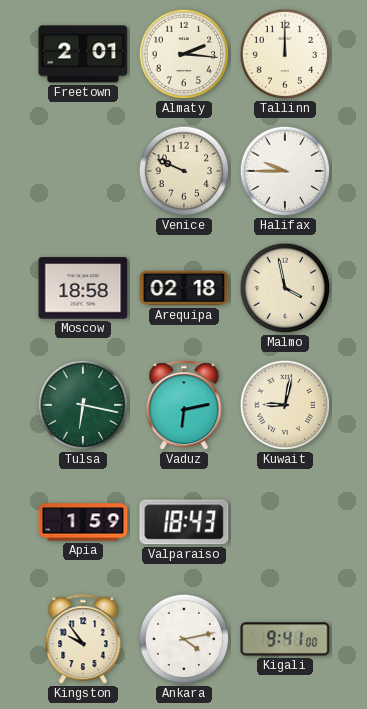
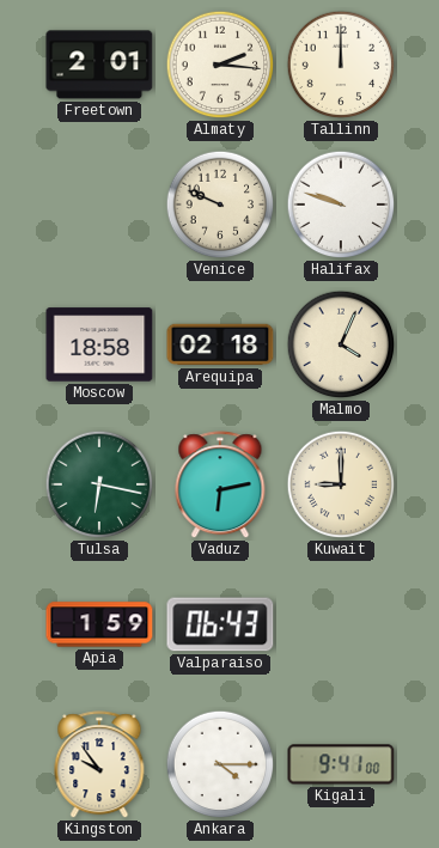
Halifax: 9:45 -> 9:48 (341, 205)
Malmo: 3:58 -> 4:04 (341, 344)
Kuwait: 9:02 -> 9:00 (341, 484)
Valparaiso: 18:43 -> 06:43 (220, 624)
Ankara: 4:13 -> 4:15 (220, 764)
